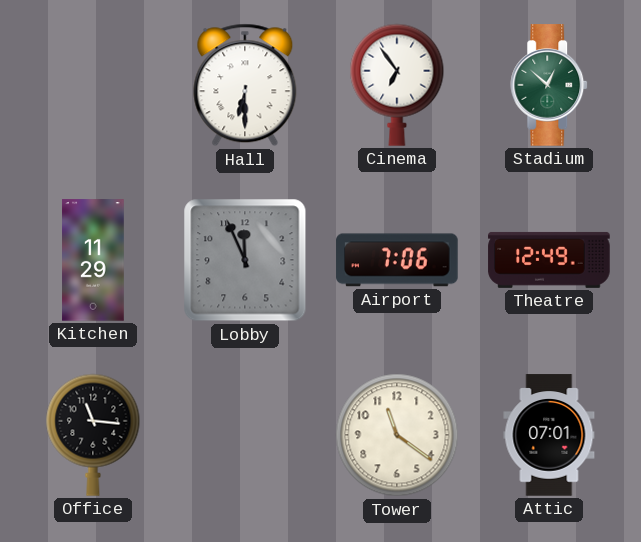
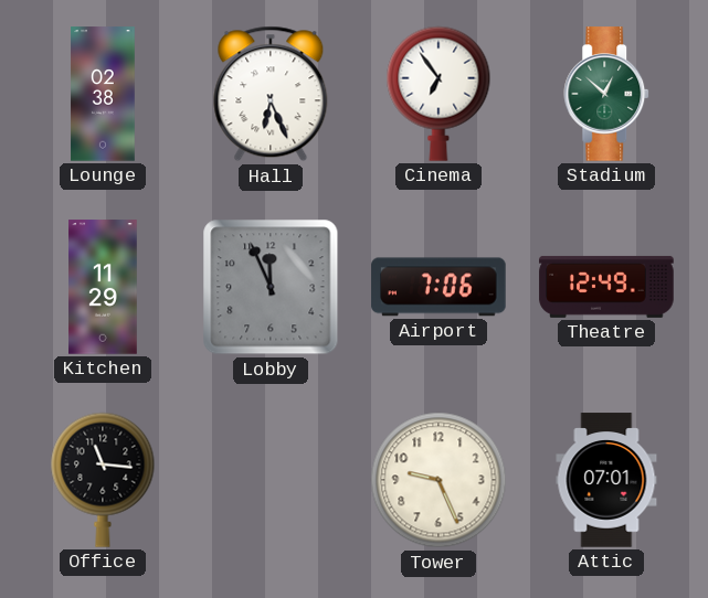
Lounge: none -> 02:38 (103, 94)
Hall: 6:30 -> 6:26 (271, 94)
Tower: 11:21 -> 9:26 (438, 480)
